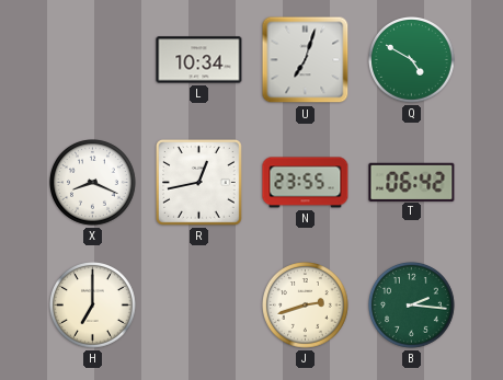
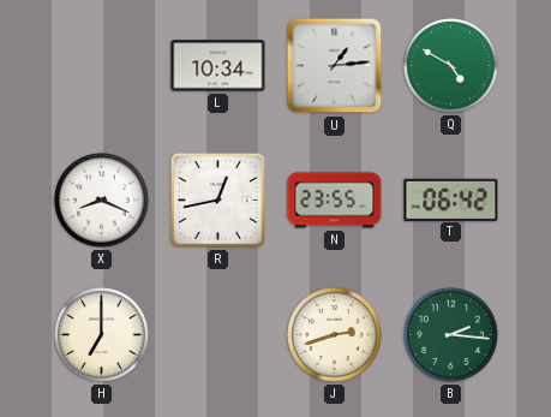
U: 7:03 -> 1:14 (335, 66)
